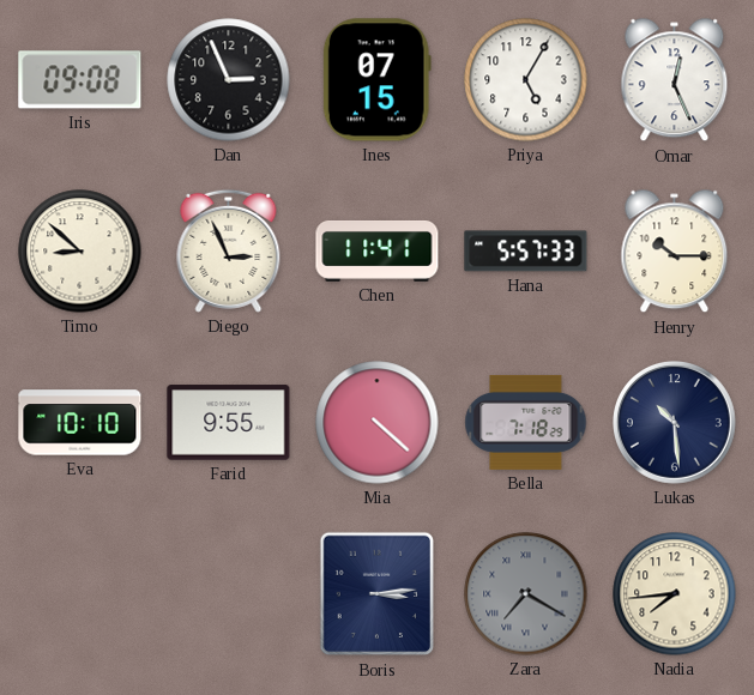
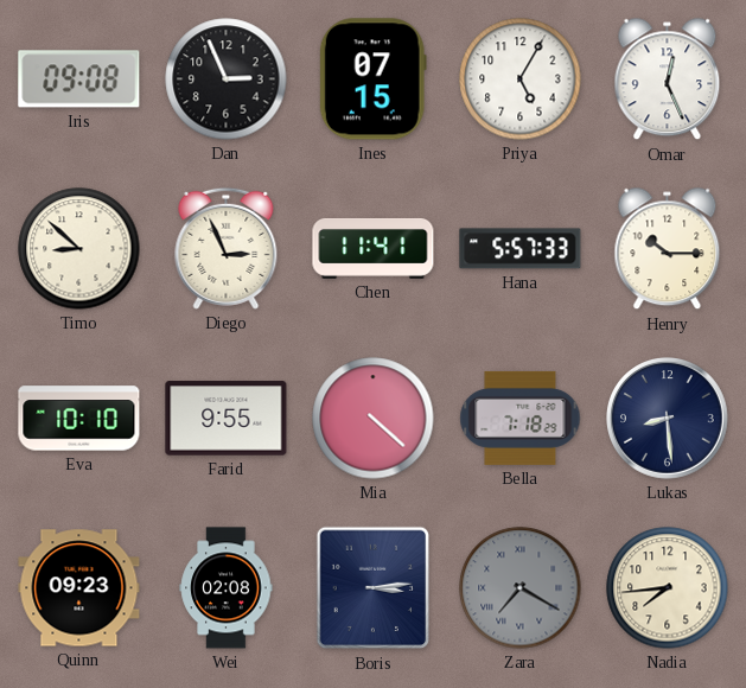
Lukas: 10:29 -> 8:29 (668, 419)
Quinn: none -> 09:23 (79, 588)
Wei: none -> 02:08 (227, 588)
